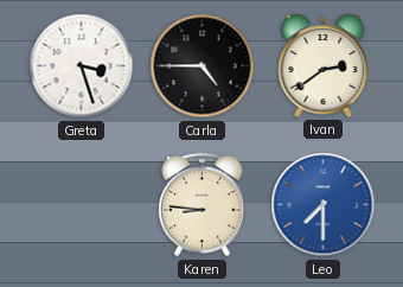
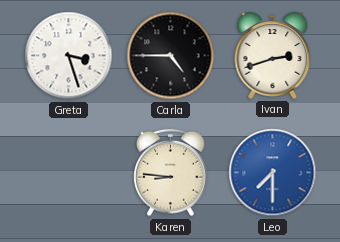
Ivan: 2:39 -> 2:42 (273, 55)
